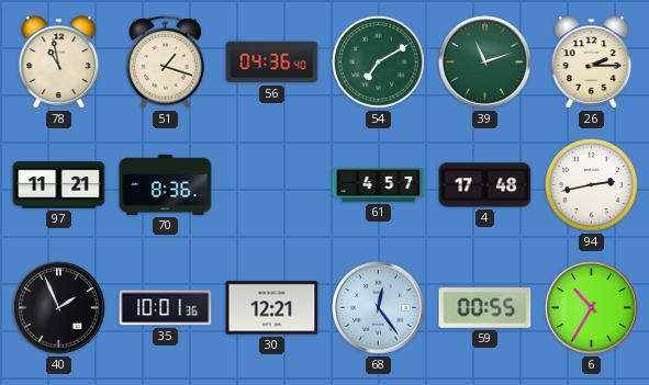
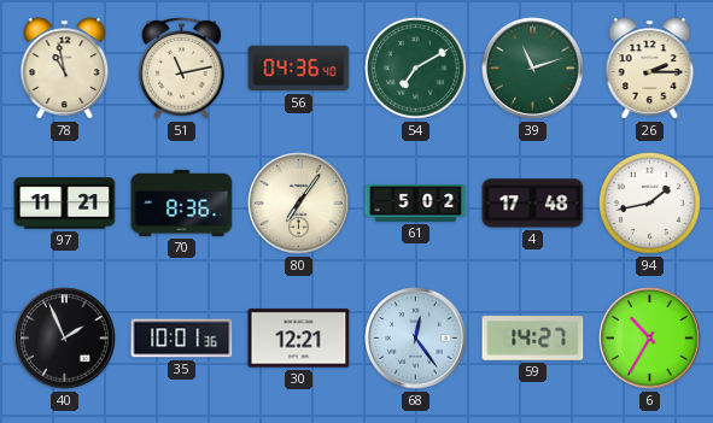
51: 1:18 -> 11:13 (182, 69)
80: none -> 7:06 (299, 204)
61: 4:57 -> 5:02 (416, 202)
94: 2:43 -> 1:43 (649, 202)
59: 00:55 -> 14:27 (533, 339)
